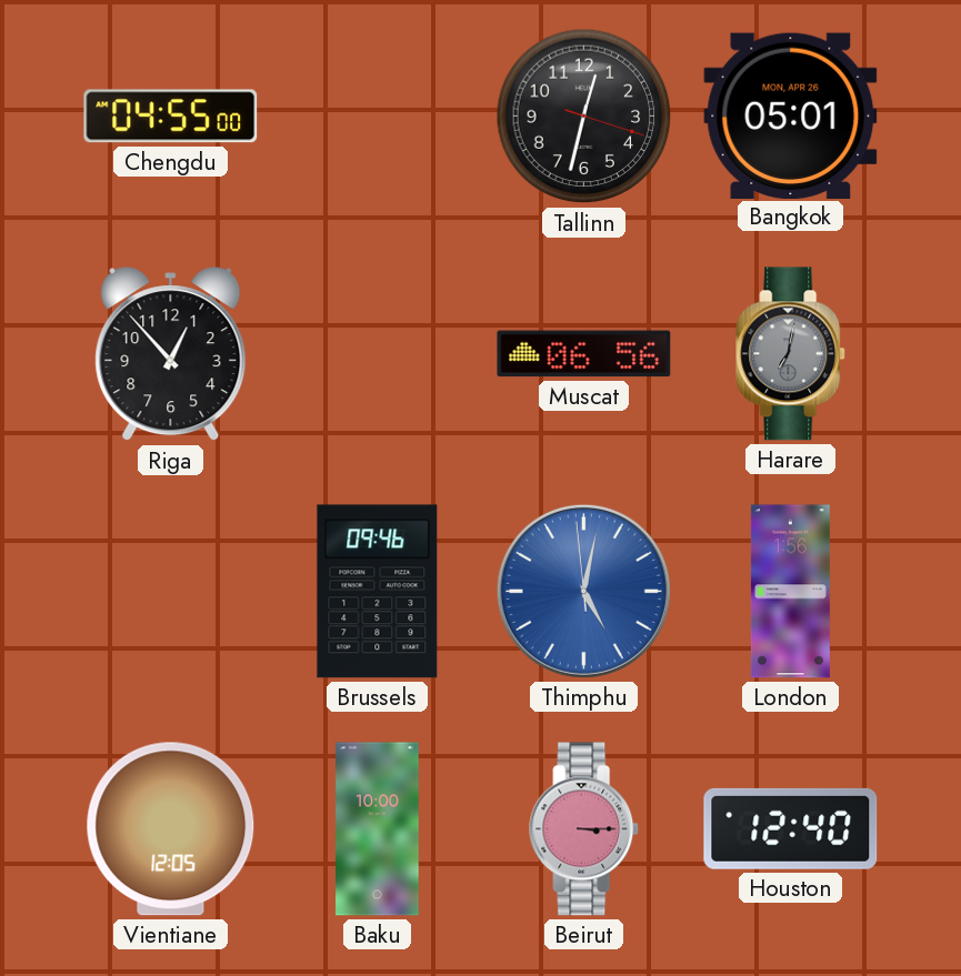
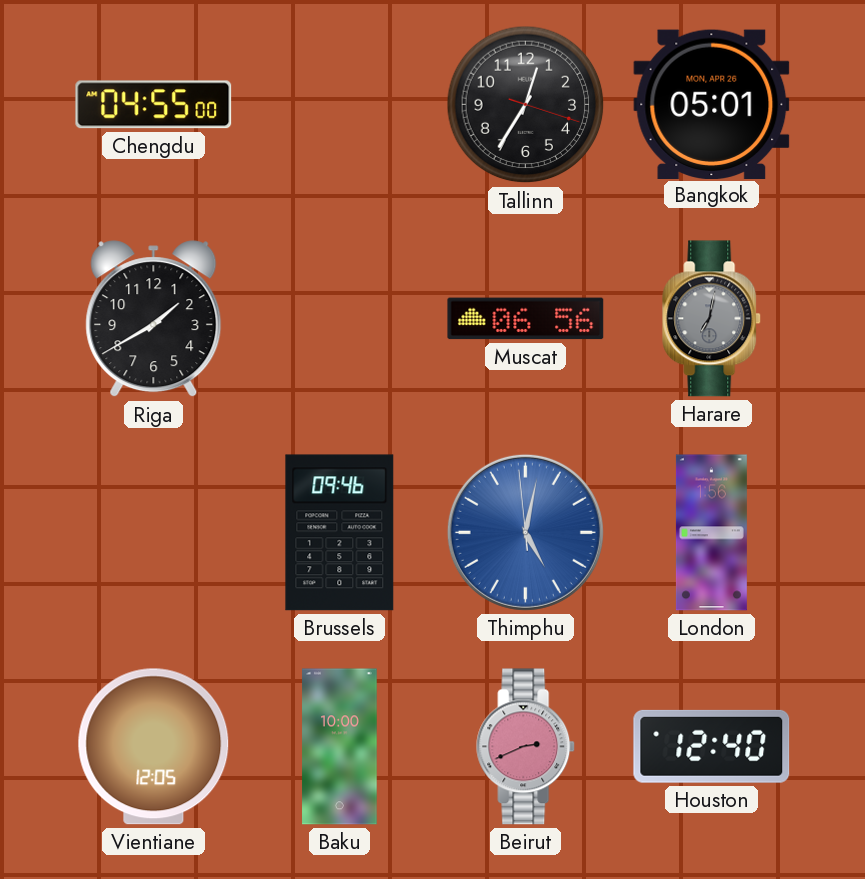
Tallinn: 12:32 -> 12:35 (526, 105)
Riga: 12:53 -> 1:40 (154, 319)
Beirut: 3:15 -> 2:41 (526, 747)
